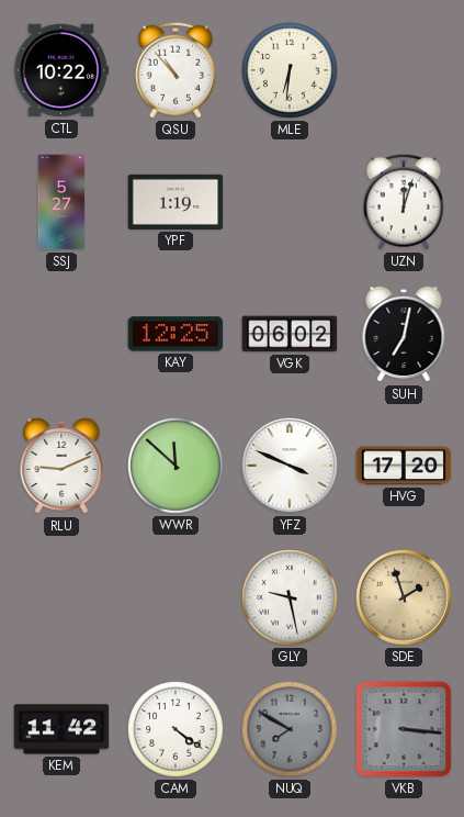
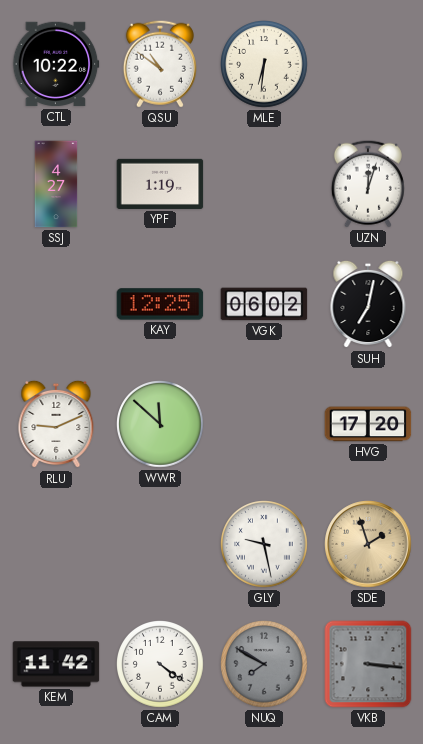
QSU: 10:53 -> 10:51 (160, 64)
SSJ: 5:27 -> 4:27 (56, 184)
YFZ: 3:49 -> none (290, 466)
